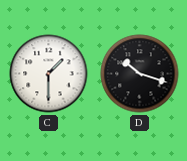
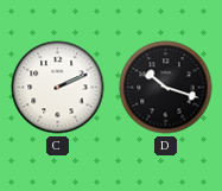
C: 1:30 -> 2:11 (58, 88)
